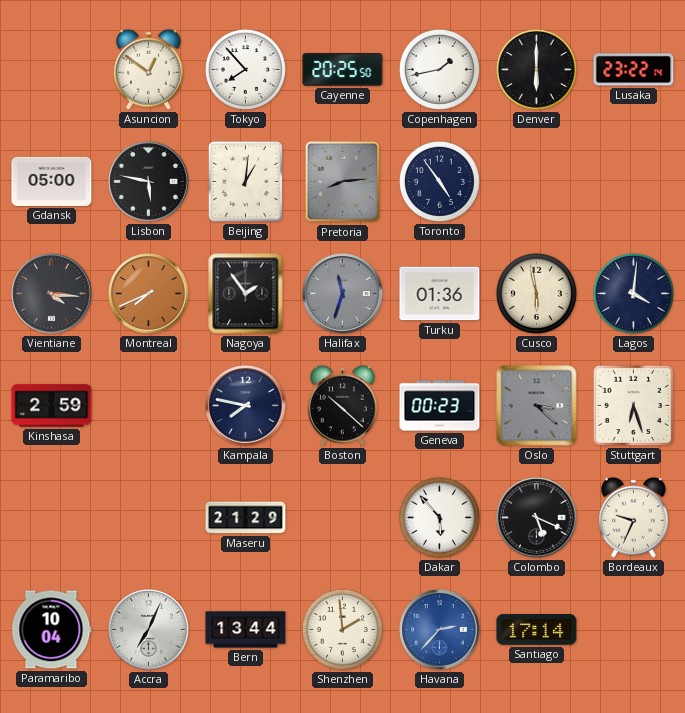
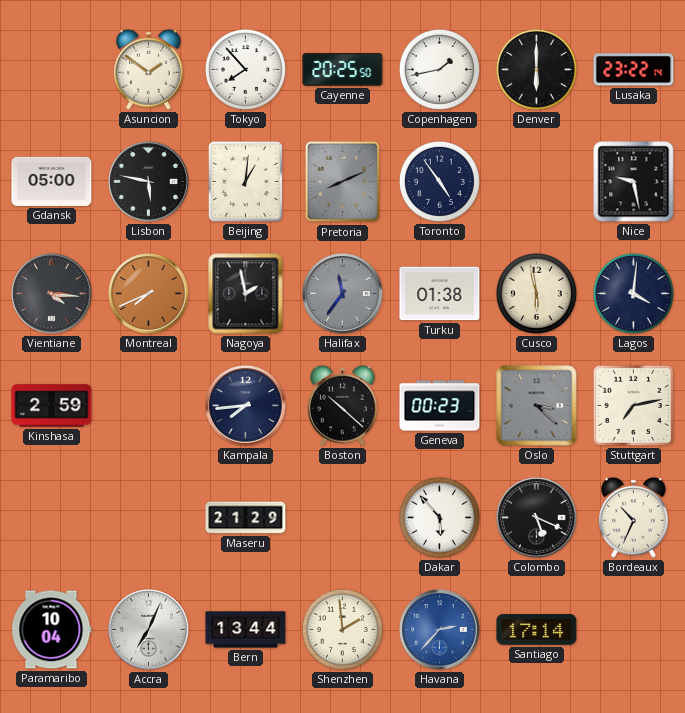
Asuncion: 12:51 -> 1:51 (149, 69)
Pretoria: 8:14 -> 8:11 (343, 182)
Nice: none -> 9:28 (634, 182)
Nagoya: 1:54 -> 1:58 (246, 294)
Halifax: 11:33 -> 11:36 (343, 294)
Turku: 01:36 -> 01:38 (440, 294)
Kampala: 7:47 -> 7:44 (246, 406)
Stuttgart: 6:27 -> 7:13 (633, 405)
Bordeaux: 9:34 -> 10:34 (634, 517)
